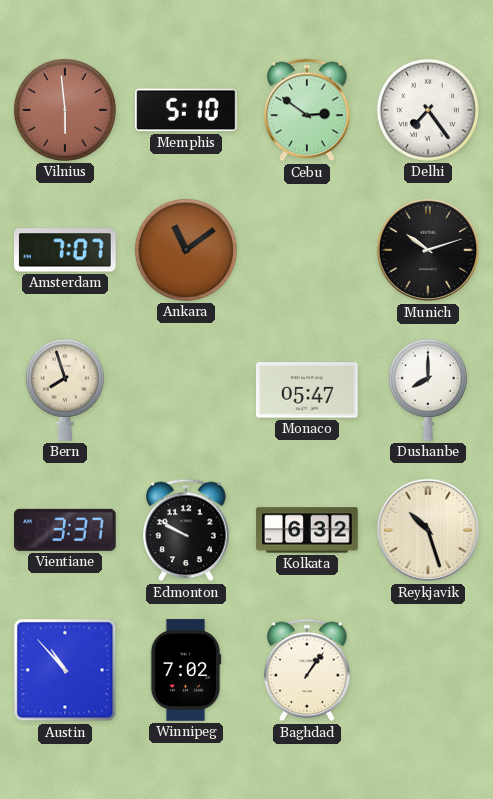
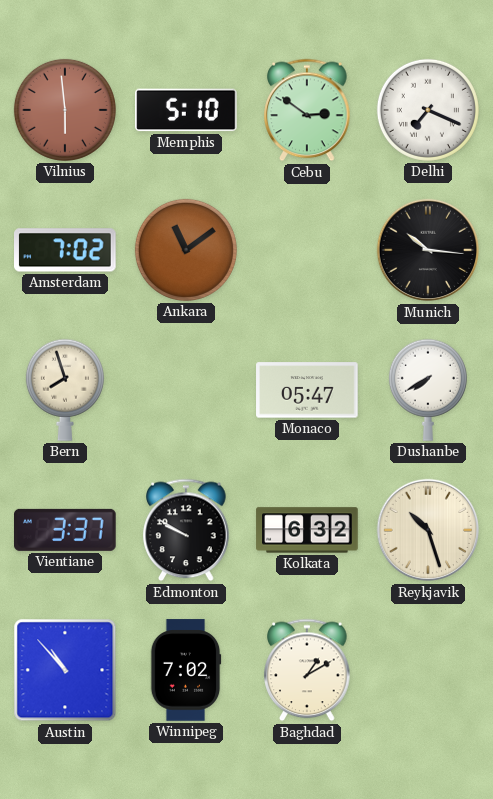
Delhi: 7:24 -> 7:19 (428, 110)
Amsterdam: 7:07 -> 7:02 (66, 250)
Munich: 10:12 -> 10:16 (428, 250)
Dushanbe: 8:00 -> 7:40 (428, 390)
Baghdad: 1:06 -> 1:10 (307, 670)
